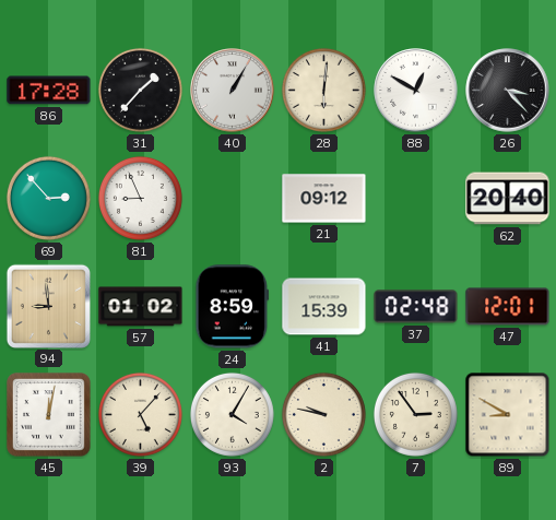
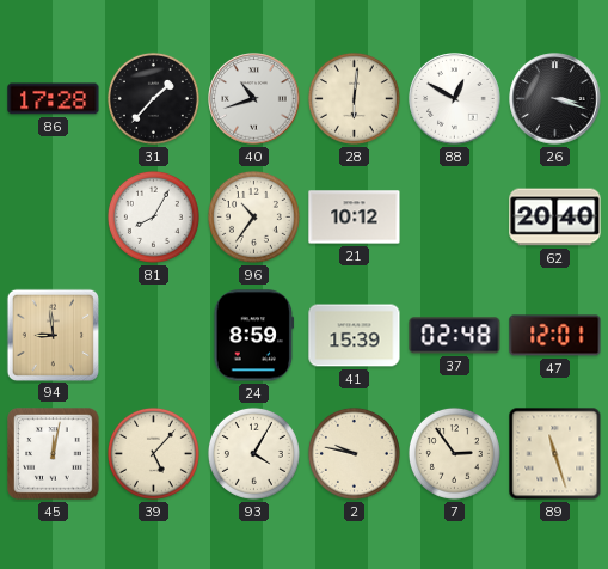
40: 1:05 -> 10:42 (254, 99)
26: 3:23 -> 3:18 (555, 99)
69: 2:53 -> none (48, 198)
81: 8:56 -> 8:05 (153, 216)
96: none -> 10:36 (253, 216)
21: 09:12 -> 10:12 (355, 218)
57: 01:02 -> none (141, 307)
89: 8:50 -> 11:27 (555, 454)
